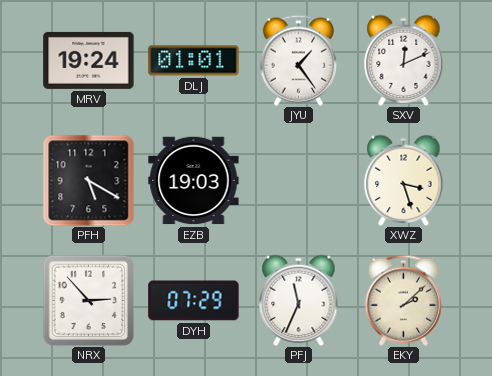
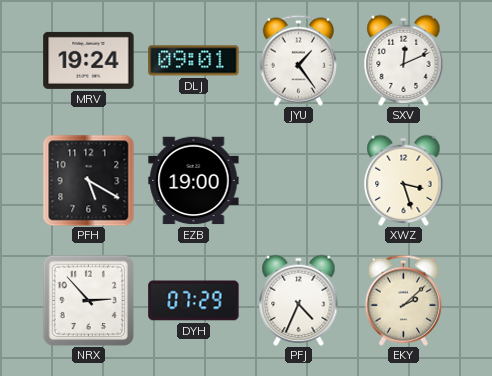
DLJ: 01:01 -> 09:01 (194, 61)
EZB: 19:03 -> 19:00 (194, 181)
PFJ: 11:34 -> 4:34 (299, 300)
